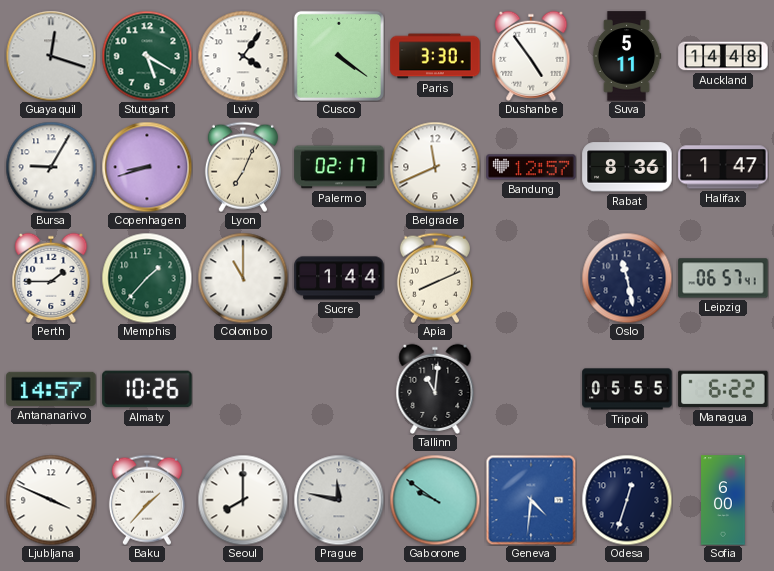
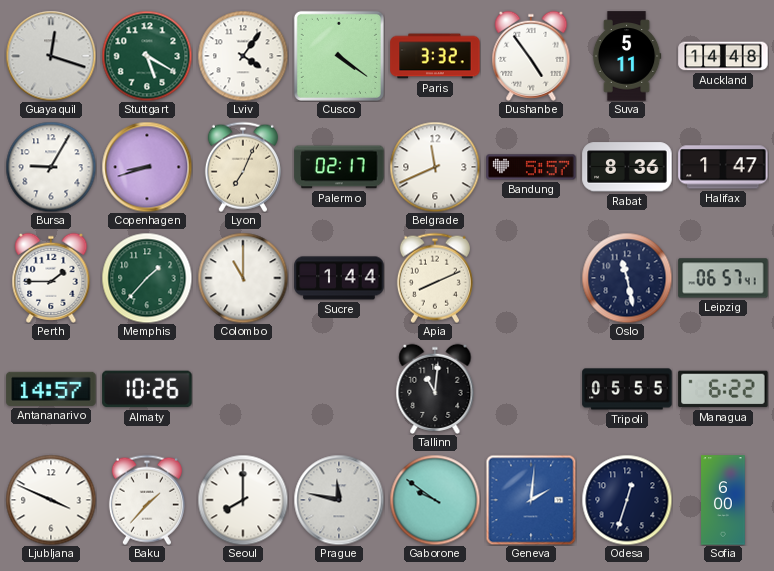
Paris: 3:30 -> 3:32 (435, 56)
Bandung: 12:57 -> 5:57 (531, 167)
Geneva: 4:31 -> 2:01 (531, 500)
